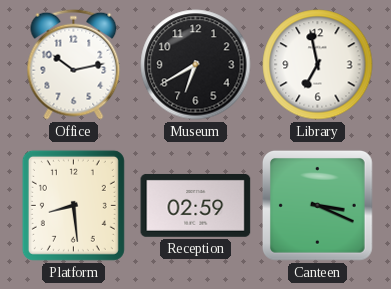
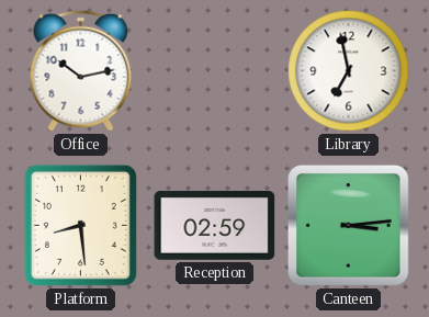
Museum: 6:40 -> none (196, 65)
Canteen: 3:19 -> 3:14 (348, 225)
